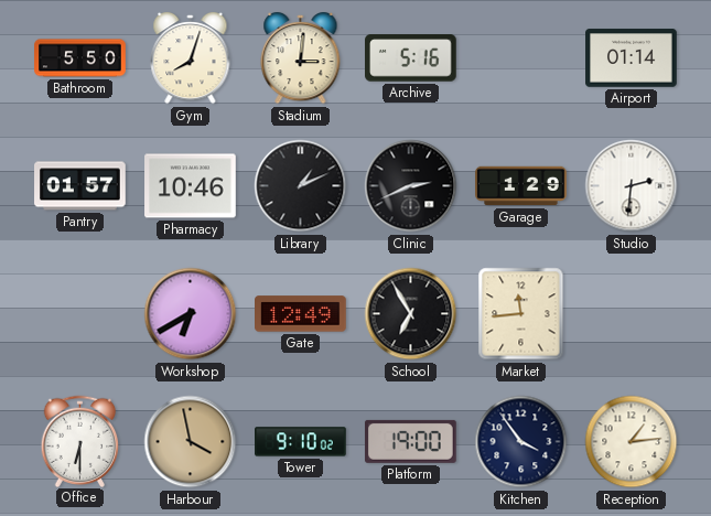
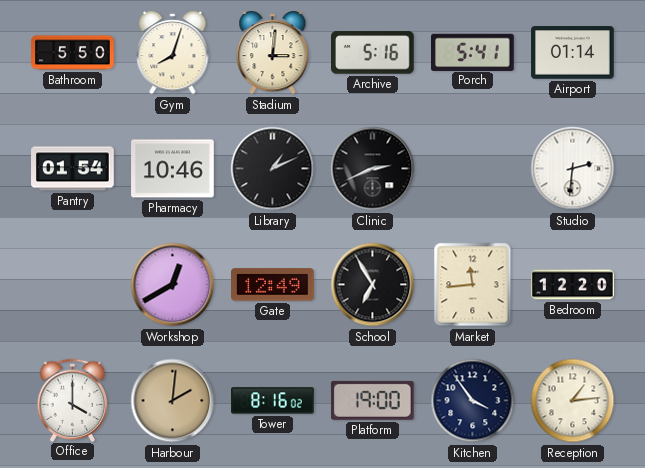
Porch: none -> 5:41 (473, 52)
Pantry: 01:57 -> 01:54 (73, 169)
Garage: 1:29 -> none (521, 186)
Workshop: 6:40 -> 12:40 (173, 285)
Bedroom: none -> 12:20 (573, 285)
Office: 6:30 -> 4:00 (73, 400)
Harbour: 3:58 -> 2:01 (173, 401)
Tower: 9:10 -> 8:16 (273, 401)
